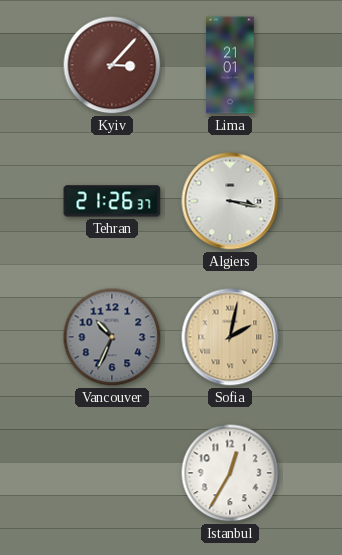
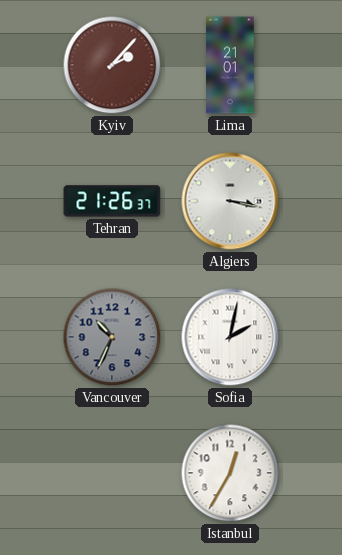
Kyiv: 3:07 -> 2:07 (112, 65)
Sofia dial: champagne -> white (230, 337)
